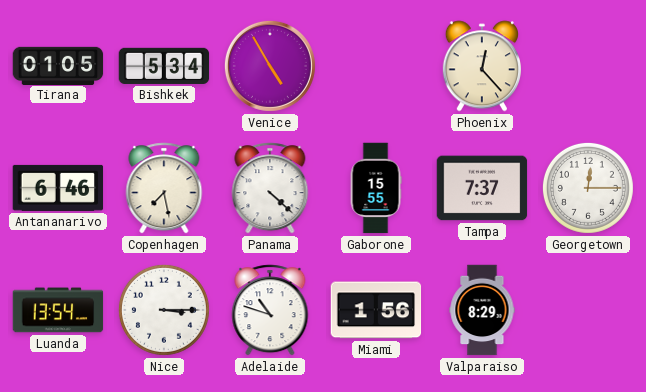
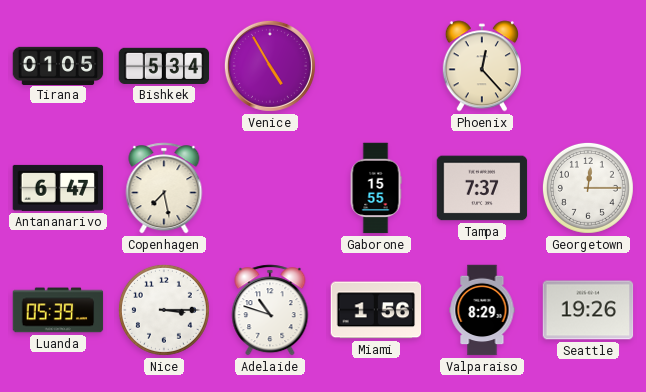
Antananarivo: 6:46 -> 6:47 (58, 188)
Panama: 4:22 -> none (270, 188)
Luanda: 13:54 -> 05:39 (58, 310)
Seattle: none -> 19:26 (588, 310)
